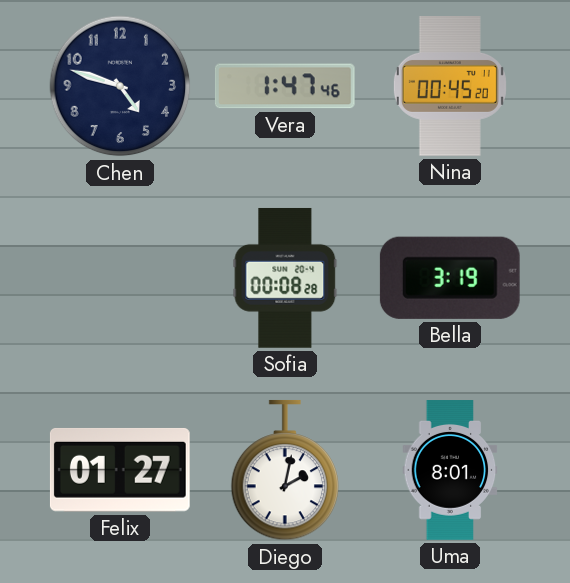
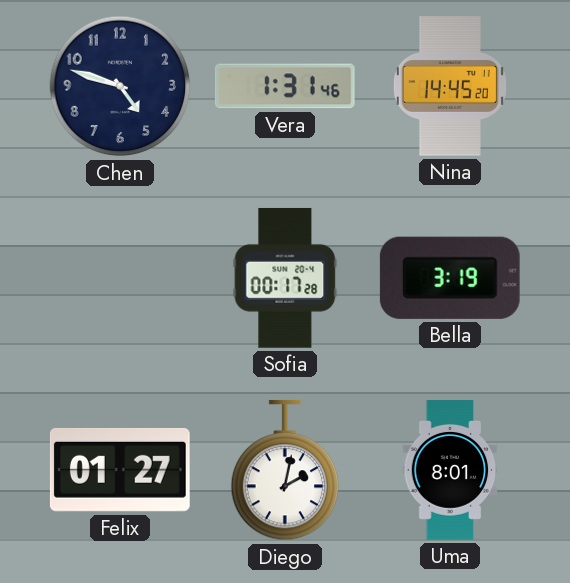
Vera: 1:47 -> 1:31 (285, 86)
Nina: 00:45 -> 14:45 (450, 87)
Sofia: 00:08 -> 00:17 (285, 278)
